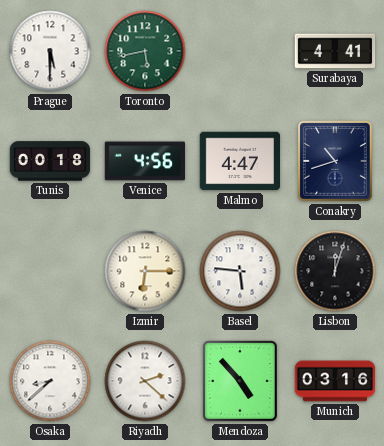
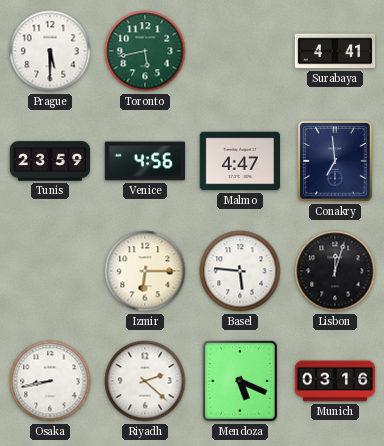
Tunis: 00:18 -> 23:59 (50, 161)
Conakry: 10:42 -> 6:59 (335, 161)
Osaka: 8:38 -> 8:43 (50, 381)
Mendoza: 4:53 -> 5:19 (240, 381)
